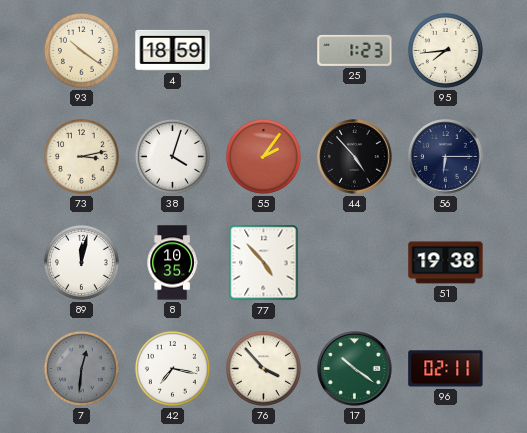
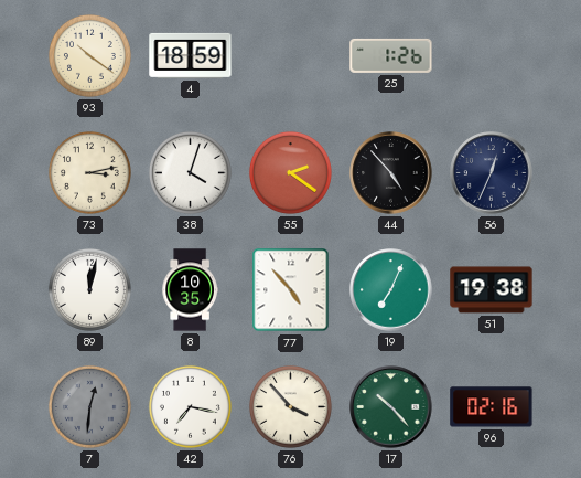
25: 1:23 -> 1:26 (391, 55)
95: 7:44 -> none (445, 50)
55: 2:06 -> 2:21 (290, 172)
56: 6:15 -> 12:34 (492, 173)
19: none -> 7:04 (391, 290)
17: 10:21 -> 10:23 (391, 407)
96: 02:11 -> 02:16 (492, 407)
